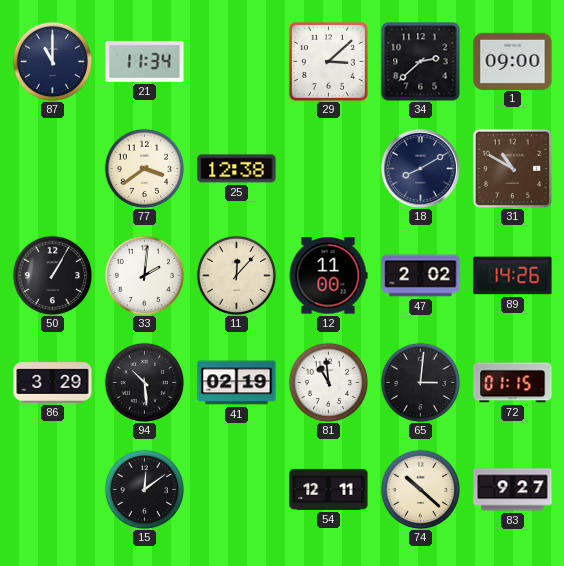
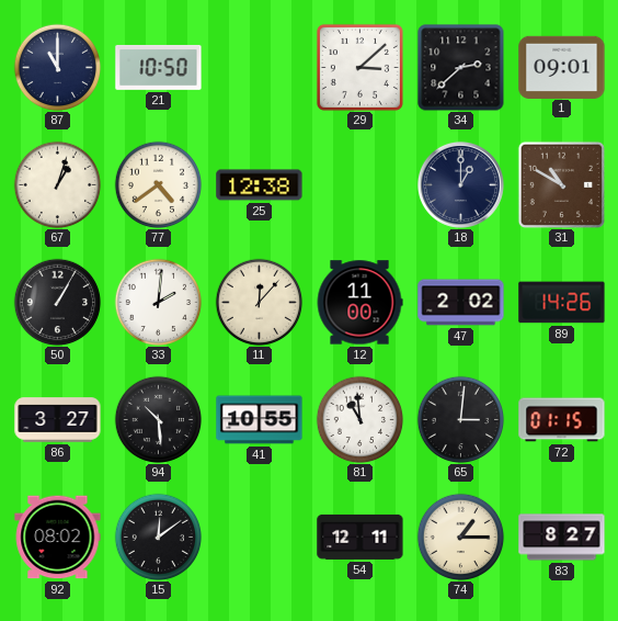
21: 11:34 -> 10:50 (159, 67)
1: 09:00 -> 09:01 (562, 67)
67: none -> 1:03 (57, 184)
77: 3:39 -> 4:39 (158, 184)
18: 8:10 -> 1:00 (460, 184)
86: 3:29 -> 3:27 (58, 420)
41: 02:19 -> 10:55 (260, 420)
92: none -> 08:02 (58, 538)
74: 10:22 -> 1:15 (460, 537)
83: 9:27 -> 8:27 (562, 538)
